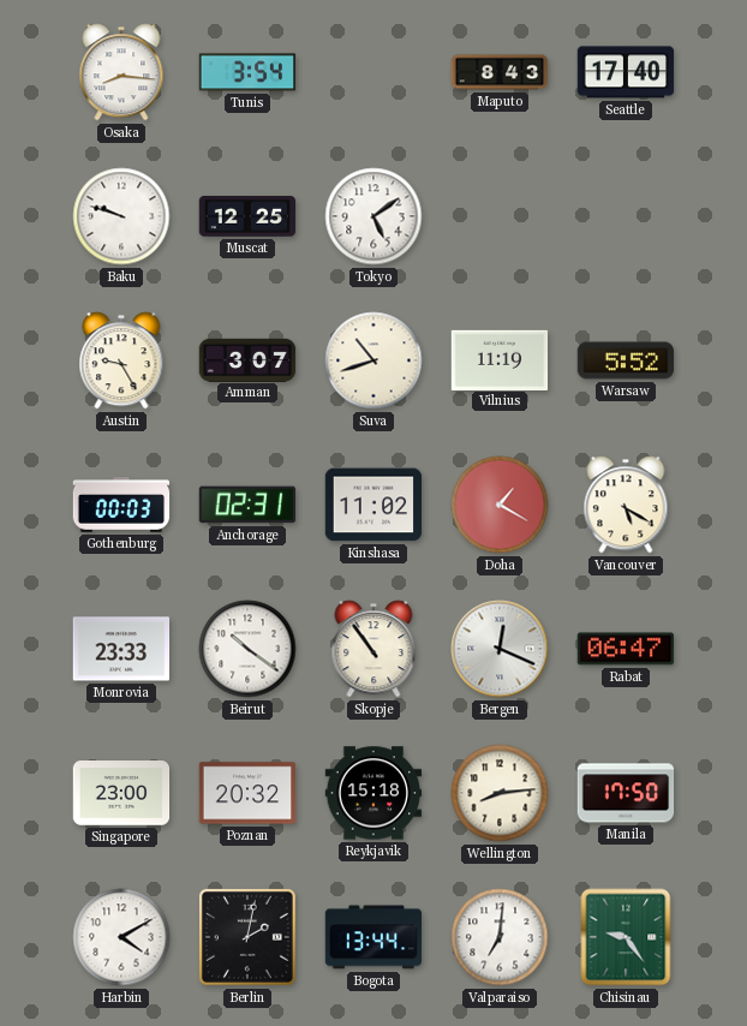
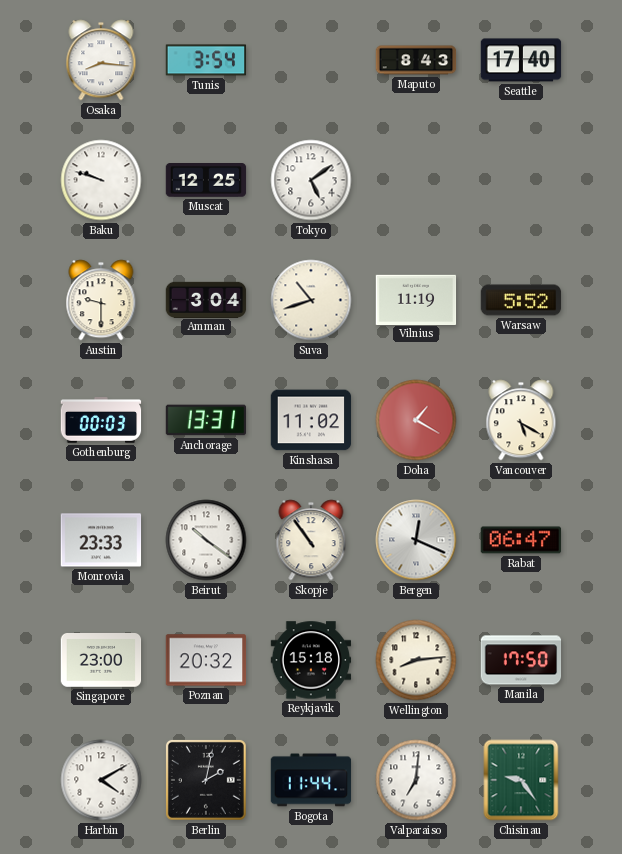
Austin: 9:25 -> 9:30 (101, 300)
Amman: 3:07 -> 3:04 (206, 299)
Anchorage: 02:31 -> 13:31 (206, 420)
Bogota: 13:44 -> 11:44 (311, 780)
